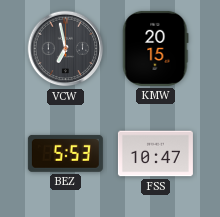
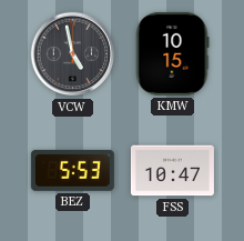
VCW: 6:58 -> 4:58 (73, 54)
KMW: 20:15 -> 10:15 (173, 53)
